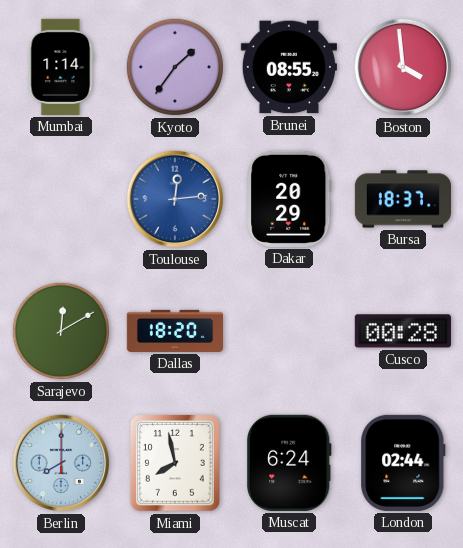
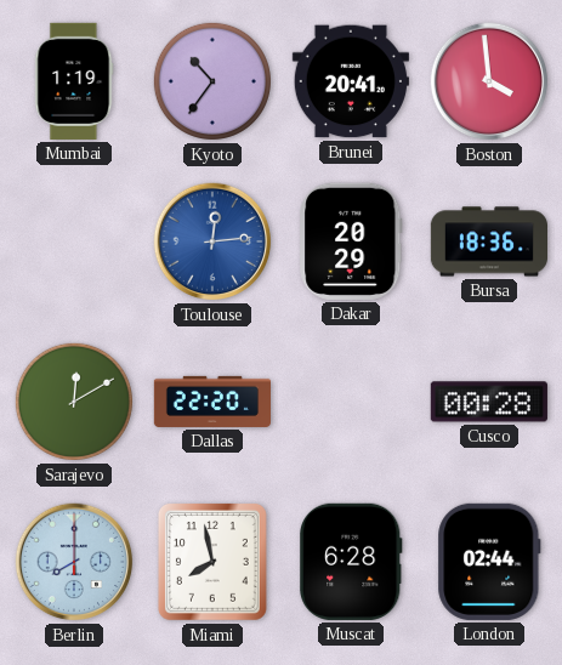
Mumbai: 1:14 -> 1:19 (74, 81)
Kyoto: 1:36 -> 10:36 (212, 81)
Brunei: 08:55 -> 20:41 (351, 81)
Bursa: 18:37 -> 18:36 (488, 241)
Dallas: 18:20 -> 22:20 (211, 402)
Muscat: 6:24 -> 6:28 (351, 562)
